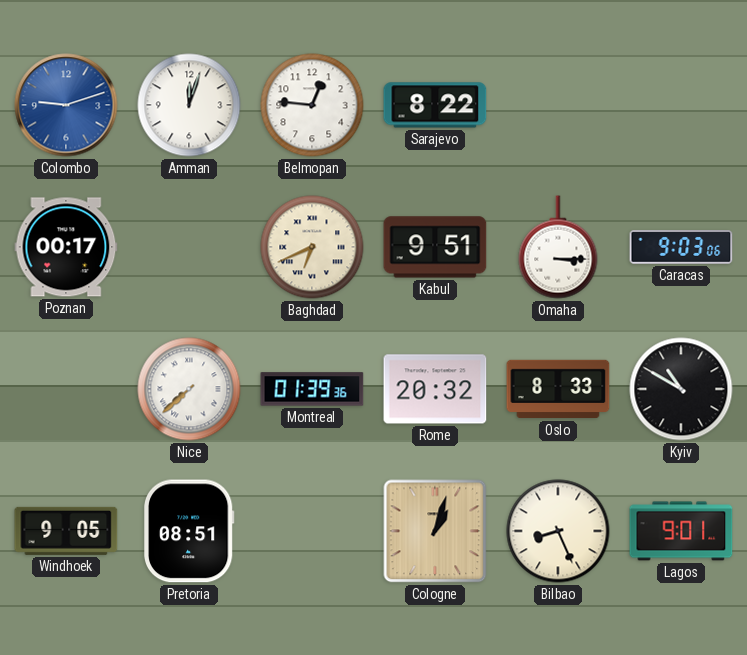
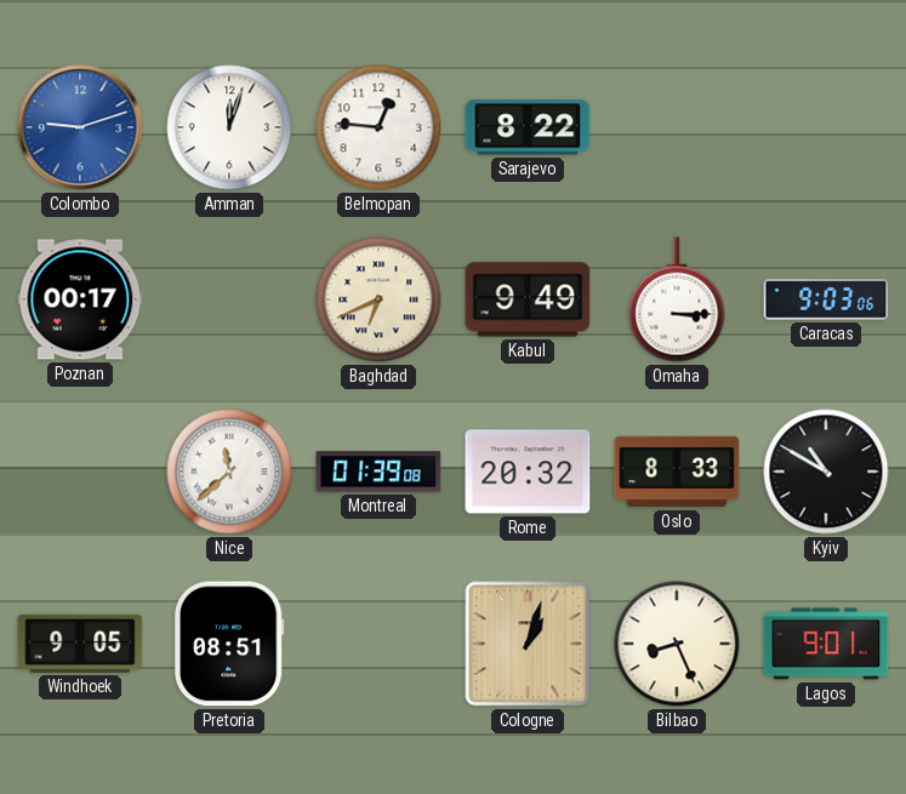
Kabul: 9:51 -> 9:49 (528, 299)
Nice: 7:38 -> 11:38 (229, 472)
Montreal: 01:39:36 -> 01:39:08 (378, 472)
